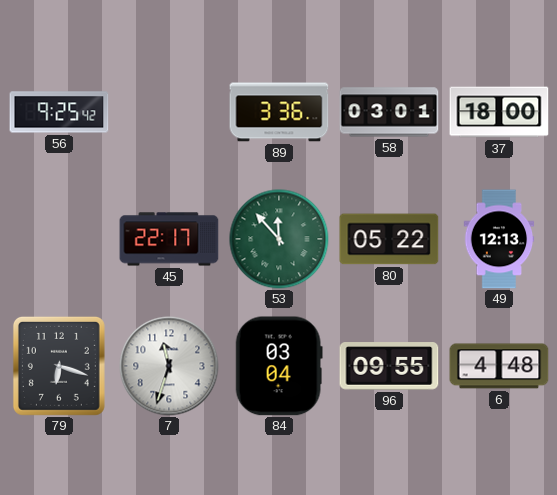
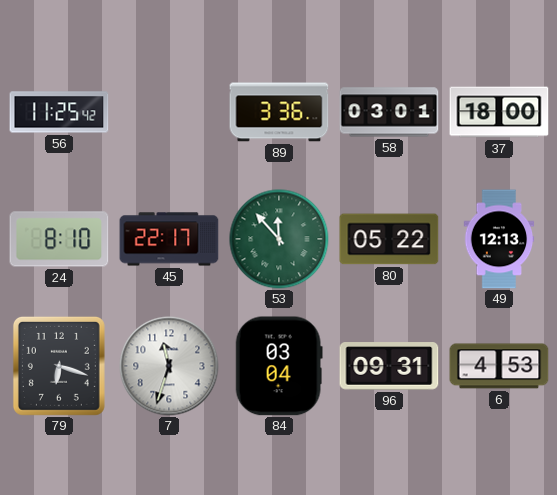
56: 9:25 -> 11:25 (59, 112)
24: none -> 8:10 (59, 239)
96: 09:55 -> 09:31 (389, 366)
6: 4:48 -> 4:53 (499, 366)
